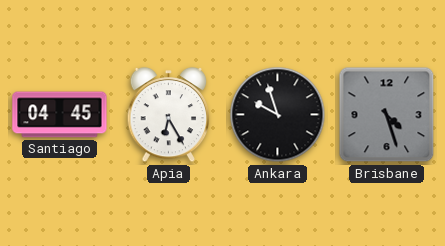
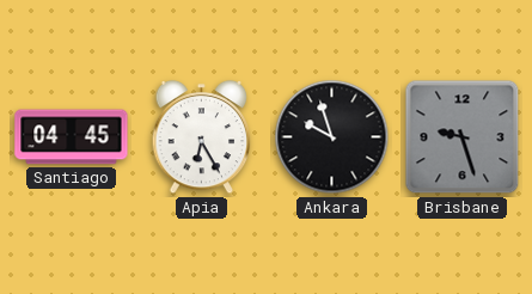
Brisbane: 4:27 -> 9:27 (463, 137)
